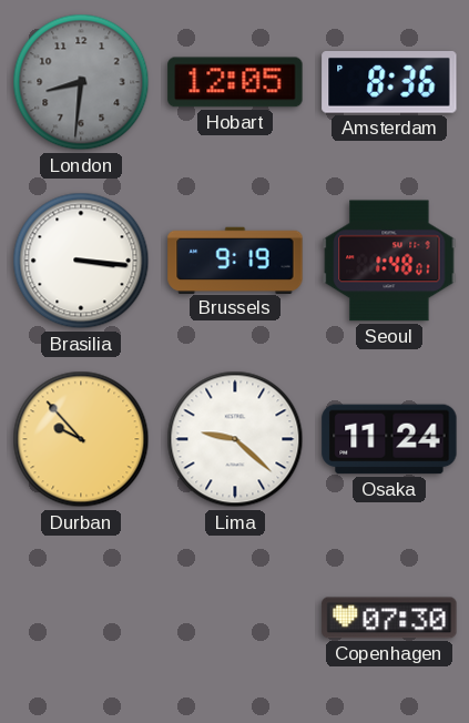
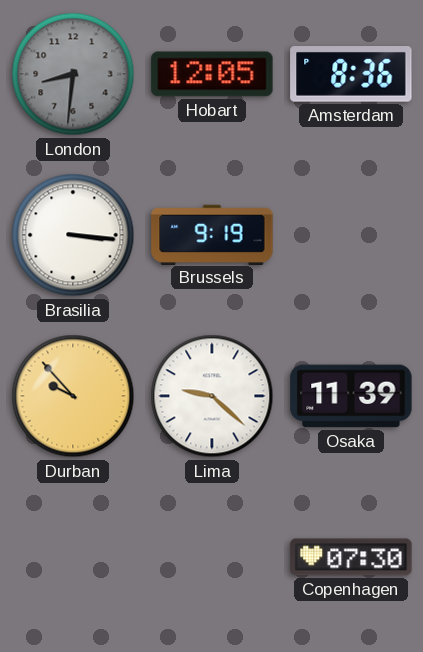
Seoul: 1:48 -> none (389, 261)
Osaka: 11:24 -> 11:39 (351, 396)
